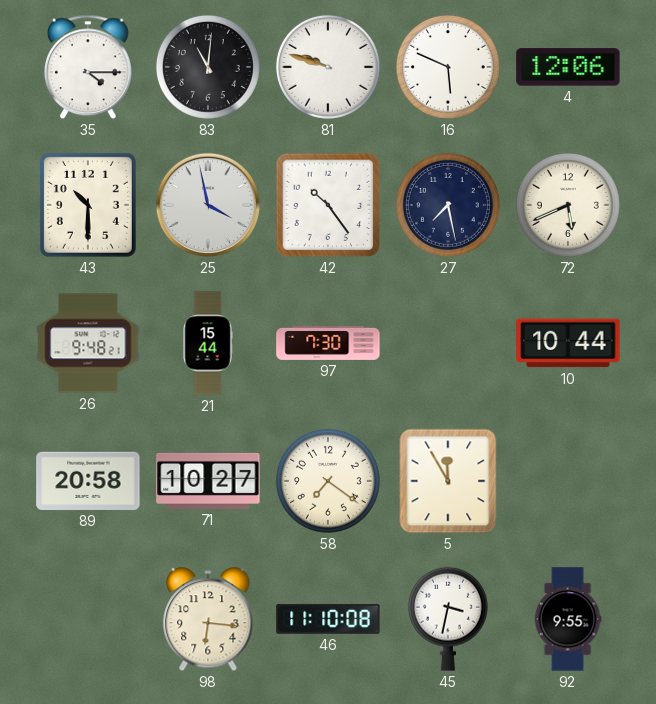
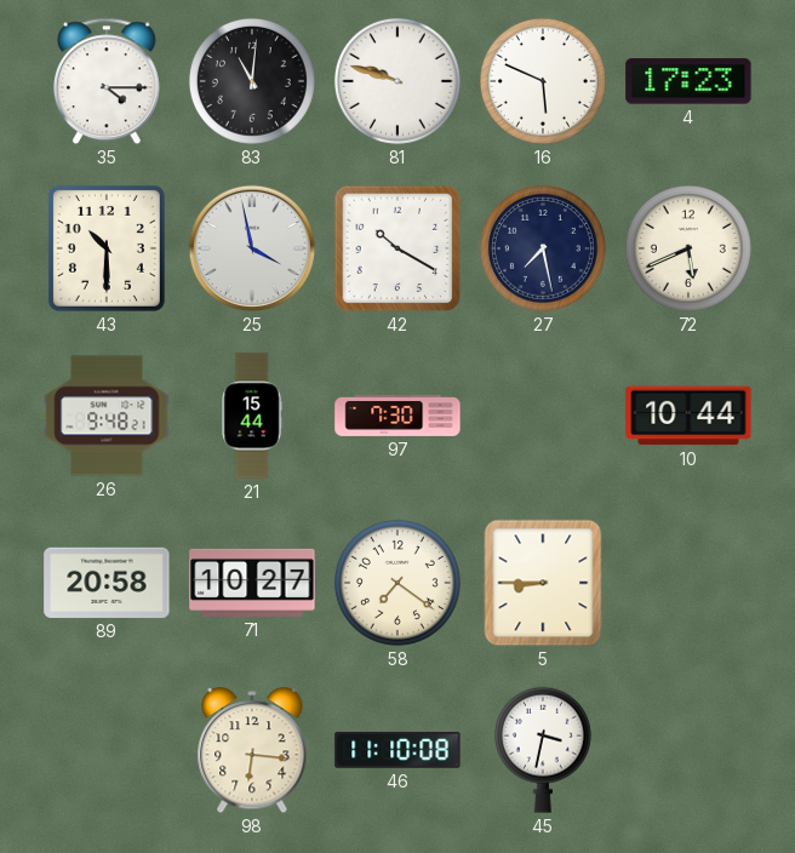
4: 12:06 -> 17:23 (688, 81)
42: 10:24 -> 10:20 (397, 248)
5: 11:55 -> 8:45 (543, 583)
92: 9:55 -> none (568, 619)
